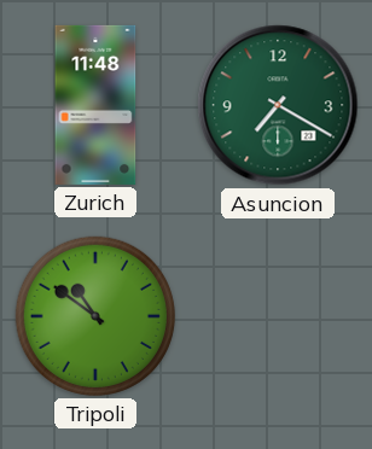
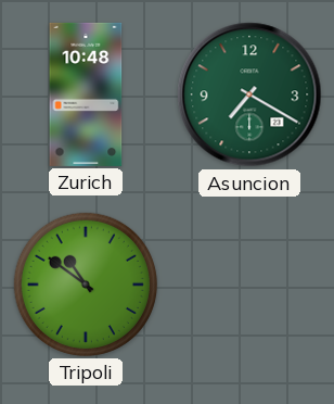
Zurich: 11:48 -> 10:48 (86, 94)
